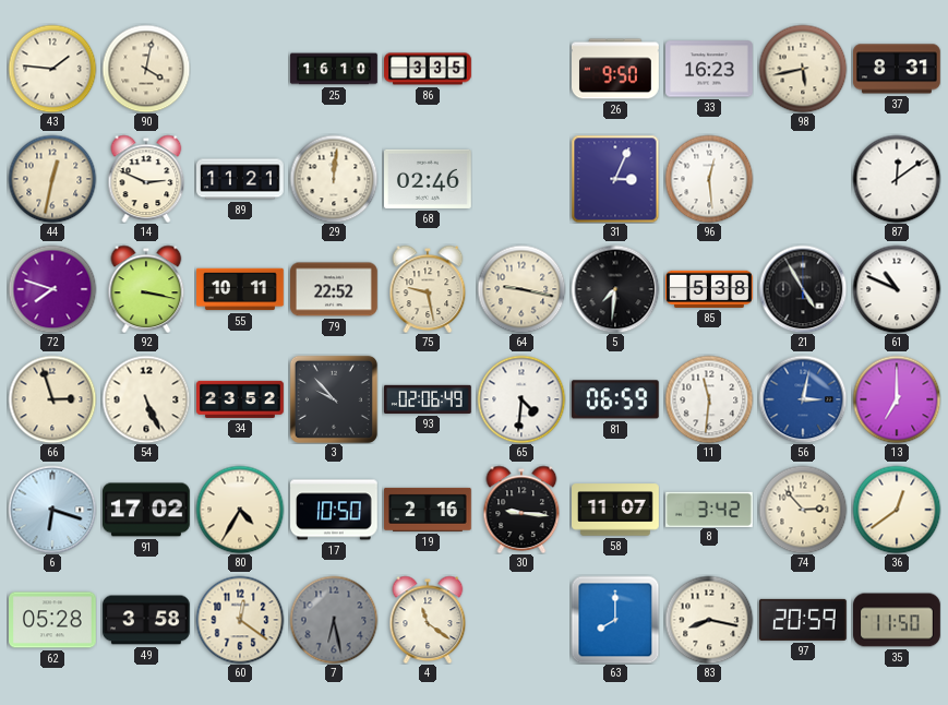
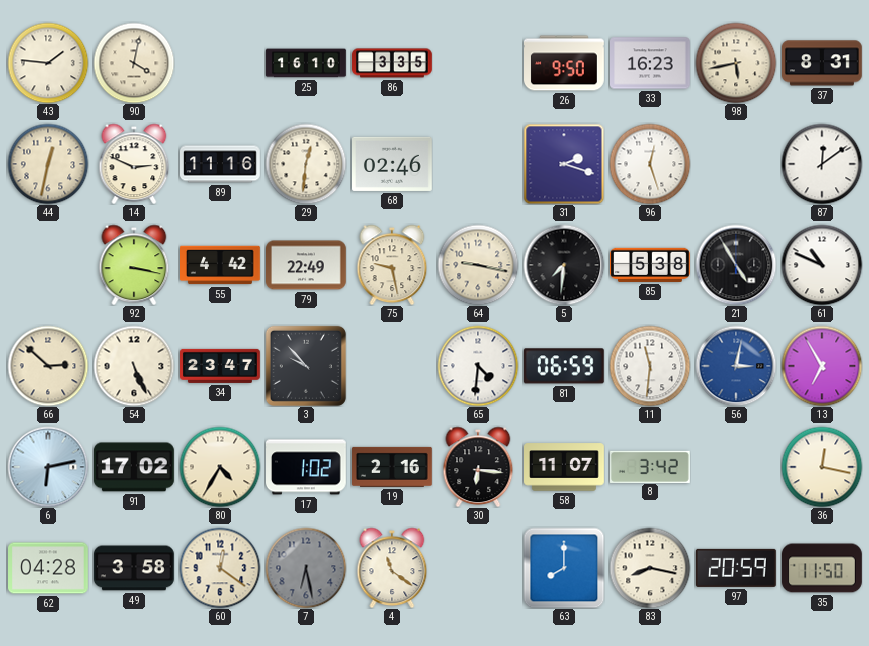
89: 11:21 -> 11:16 (221, 164)
29: 12:01 -> 12:31 (306, 164)
31: 3:04 -> 2:18 (564, 164)
96: 12:29 -> 12:27 (650, 164)
72: 7:48 -> none (52, 289)
55: 10:11 -> 4:42 (221, 265)
79: 22:52 -> 22:49 (307, 265)
66: 2:57 -> 2:52 (48, 366)
34: 23:52 -> 23:47 (221, 366)
93: 02:06 -> none (429, 399)
13: 7:00 -> 6:55 (822, 366)
6: 6:18 -> 6:13 (48, 467)
17: 10:50 -> 1:02 (307, 467)
30: 9:16 -> 6:16 (478, 467)
74: 2:53 -> none (803, 510)
36: 12:39 -> 12:17 (822, 467)
62: 05:28 -> 04:28 (49, 568)
